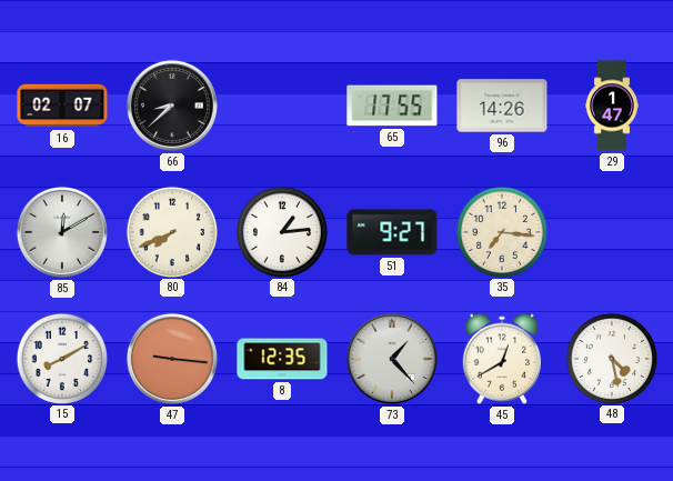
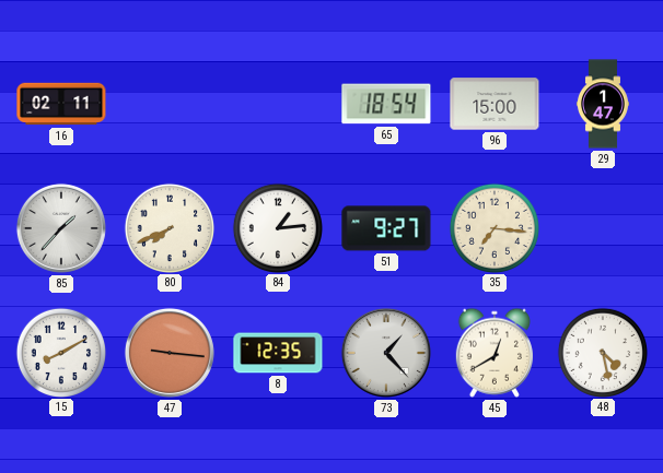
16: 02:07 -> 02:11 (61, 104)
66: 8:38 -> none (172, 106)
65: 17:55 -> 18:54 (386, 104)
96: 14:26 -> 15:00 (495, 104)
85: 12:10 -> 1:37 (61, 228)
